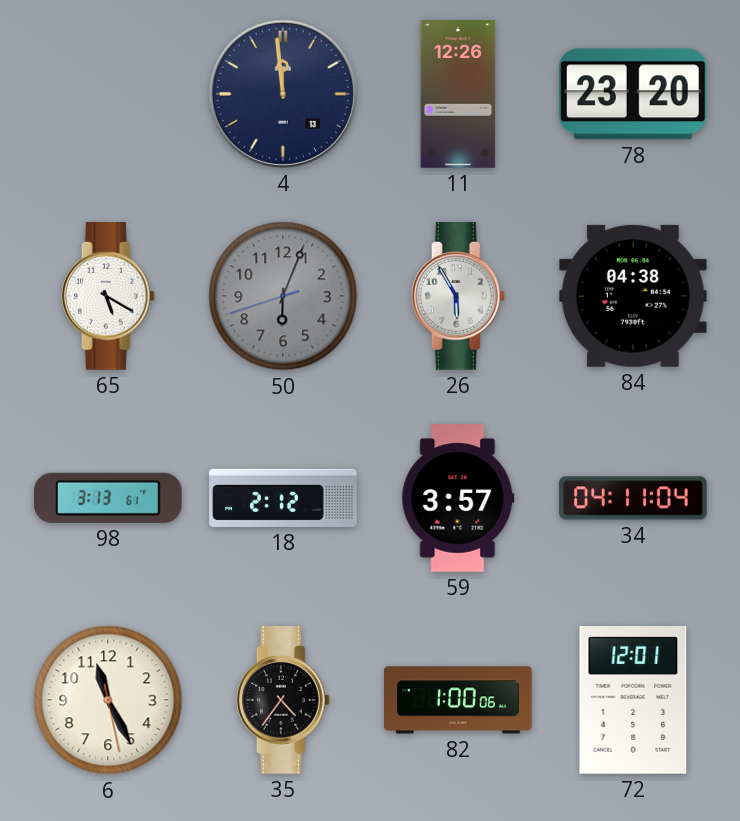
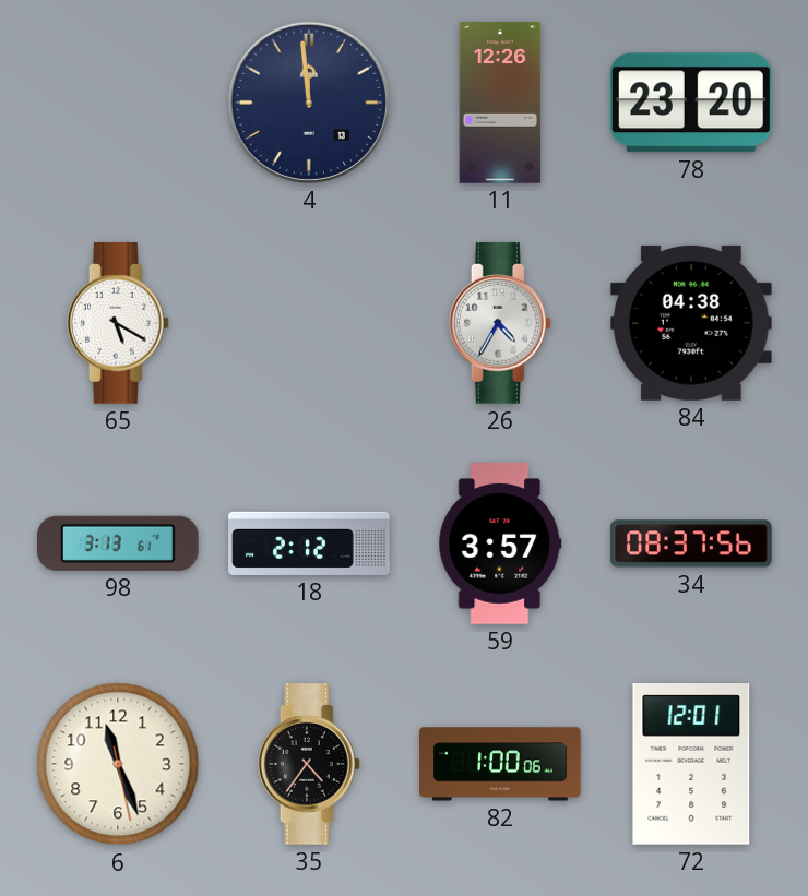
50: 6:03 -> none (283, 296)
26: 5:55 -> 4:35 (500, 323)
34: 04:11 -> 08:37 (691, 543)
6: 11:25 -> 11:26 (118, 764)
